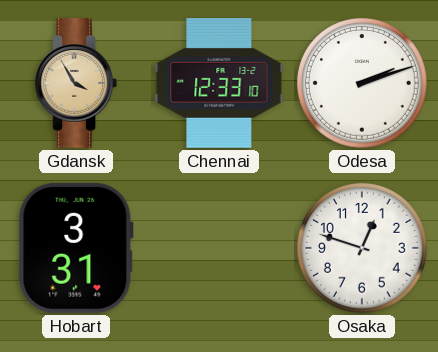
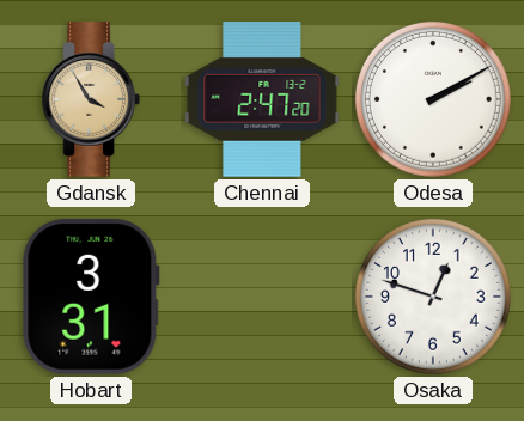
Chennai: 12:33 -> 2:47 (262, 100)
Odesa: 2:12 -> 2:10 (433, 99)
